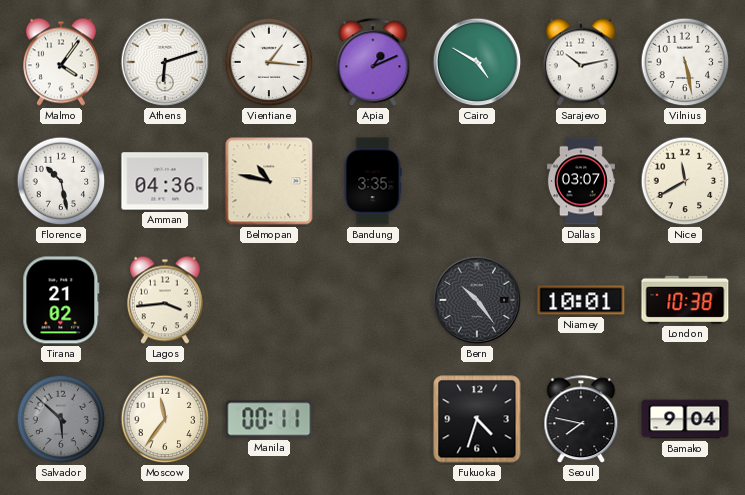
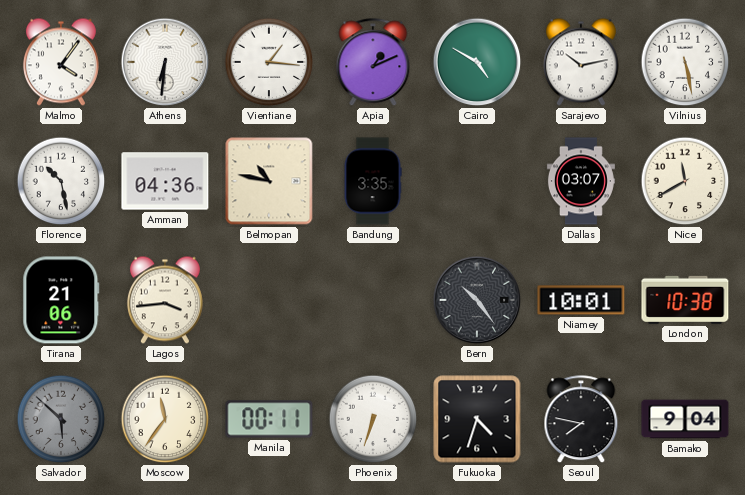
Athens: 6:12 -> 6:31 (165, 62)
Tirana: 21:02 -> 21:06 (61, 300)
Phoenix: none -> 6:33 (373, 419)
